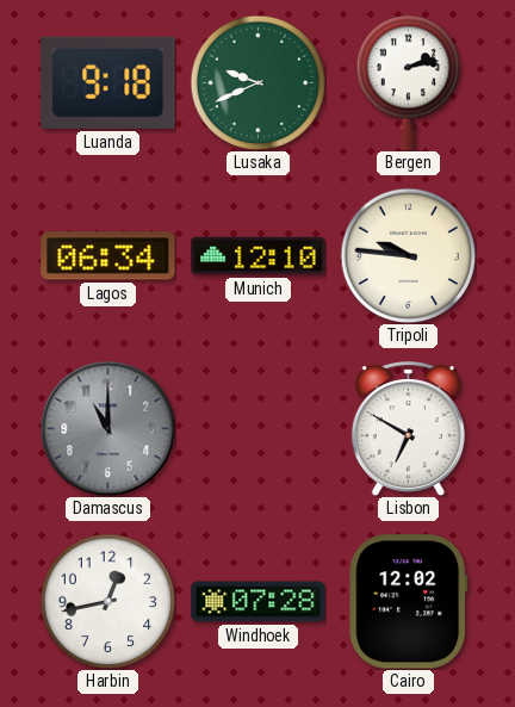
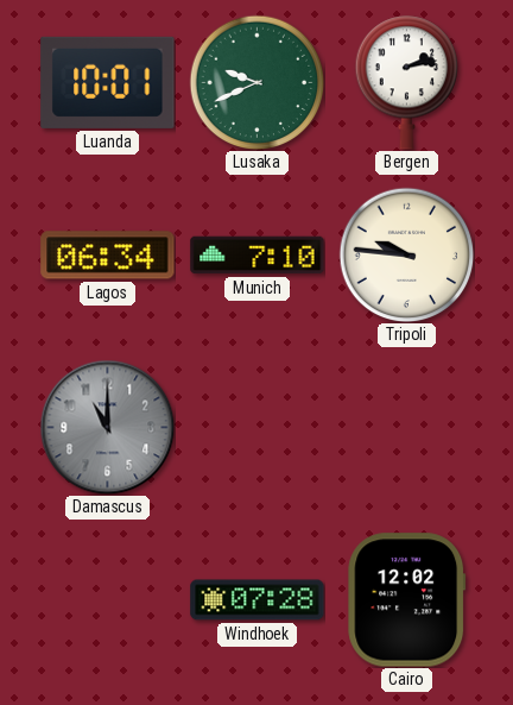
Luanda: 9:18 -> 10:01 (108, 82)
Munich: 12:10 -> 7:10 (258, 256)
Lisbon: 6:50 -> none (408, 429)
Harbin: 12:43 -> none (107, 601)
